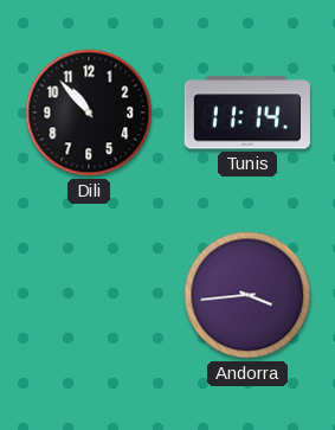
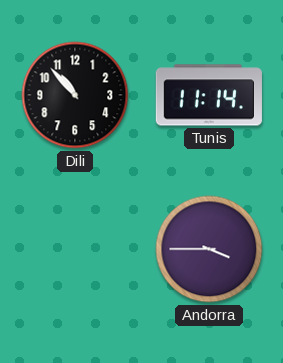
Andorra: 3:44 -> 3:45 (209, 249)
